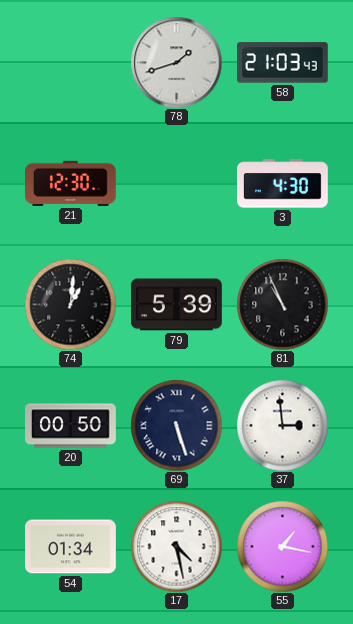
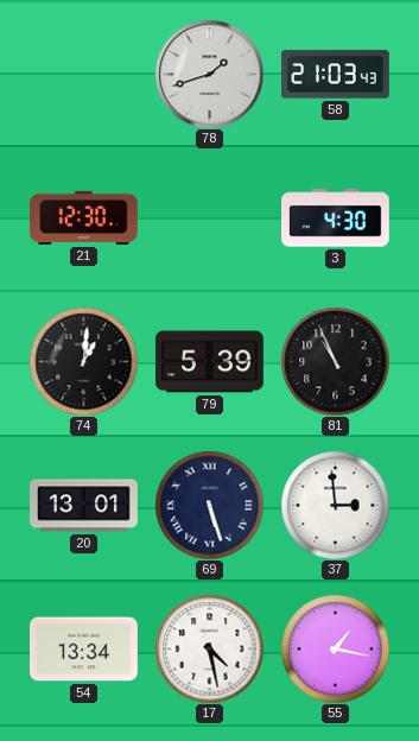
20: 00:50 -> 13:01 (84, 506)
54: 01:34 -> 13:34 (84, 650)
